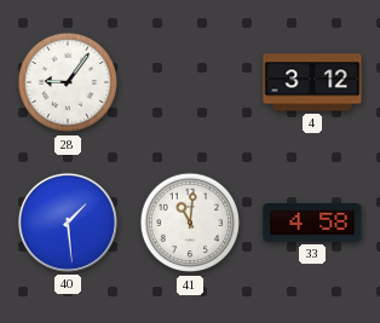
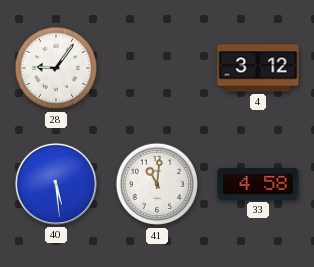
40: 1:29 -> 5:29 (56, 184)
